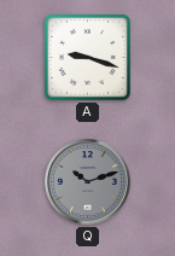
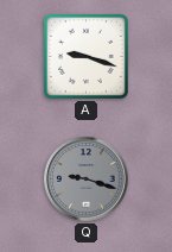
Q: 10:12 -> 9:18 (87, 179)
